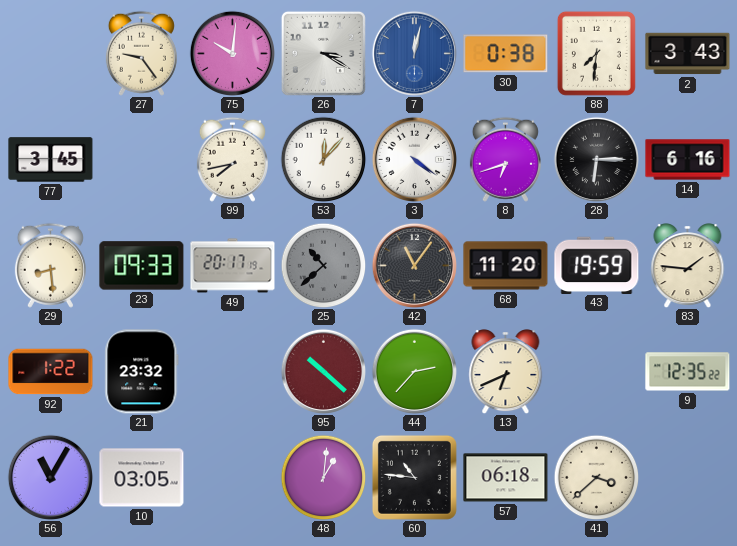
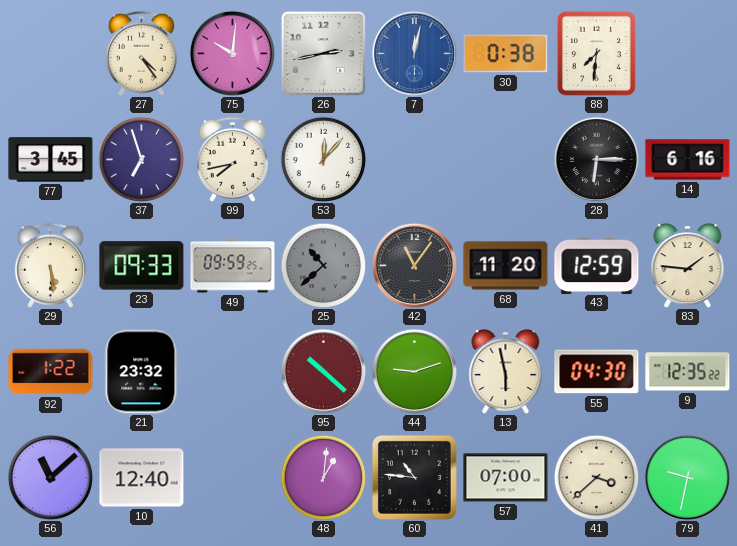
27: 9:24 -> 4:24 (141, 53)
26: 3:20 -> 2:43 (323, 53)
2: 3:43 -> none (688, 54)
37: none -> 6:57 (141, 159)
3: 4:21 -> none (414, 159)
8: 6:42 -> none (505, 159)
29: 8:29 -> 5:29 (50, 265)
49: 20:17 -> 09:59 (233, 266)
43: 19:59 -> 12:59 (597, 265)
44: 2:37 -> 9:12 (414, 371)
13: 6:41 -> 5:58 (506, 372)
55: none -> 04:30 (597, 372)
56: 11:05 -> 11:08 (50, 477)
10: 03:05 -> 12:40 (142, 478)
57: 06:18 -> 07:00 (506, 478)
79: none -> 9:32 (687, 477)
